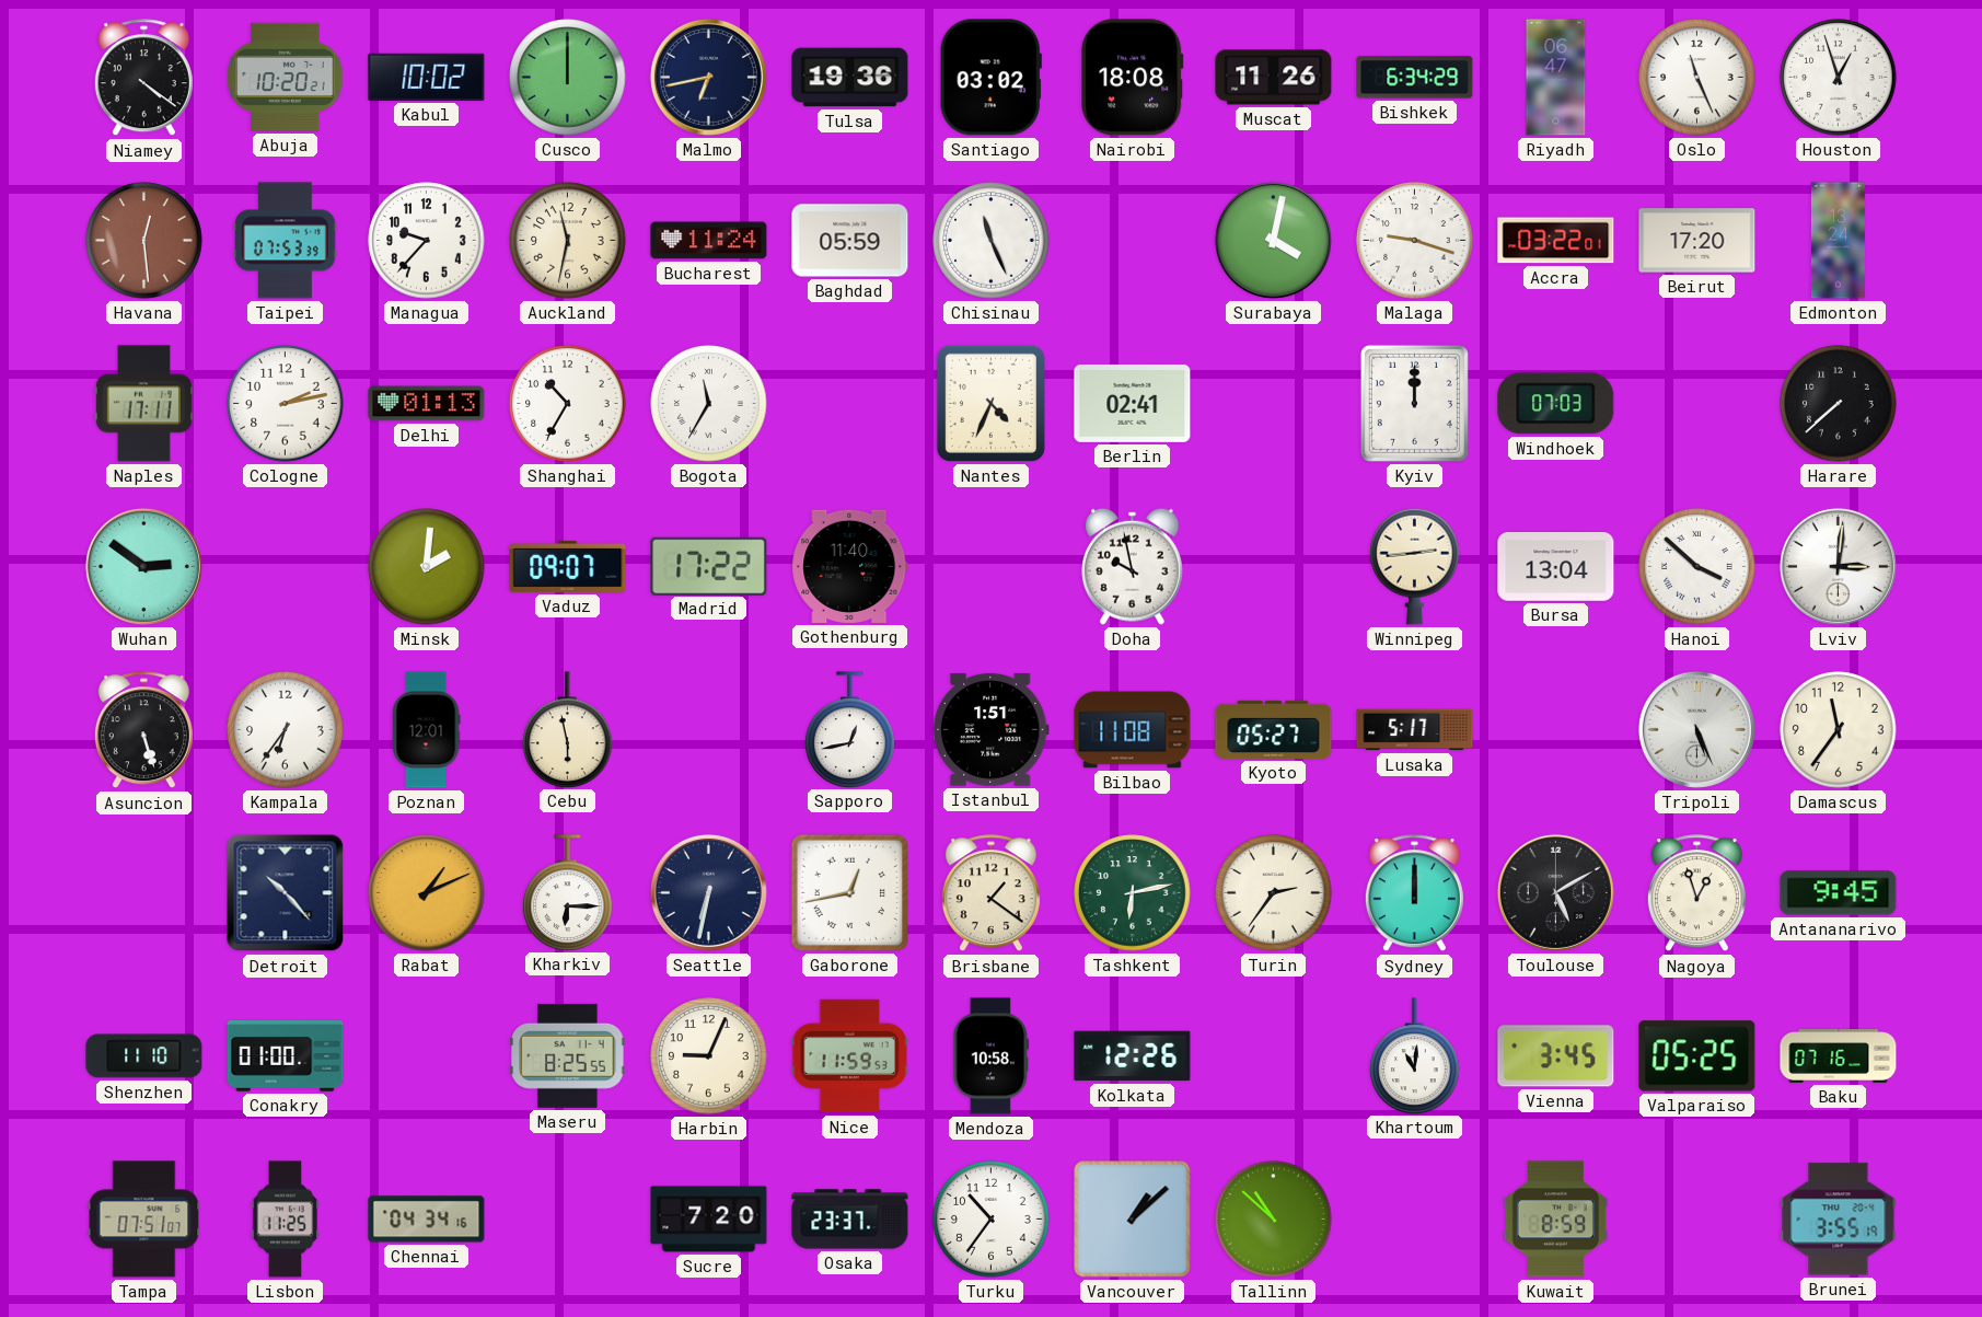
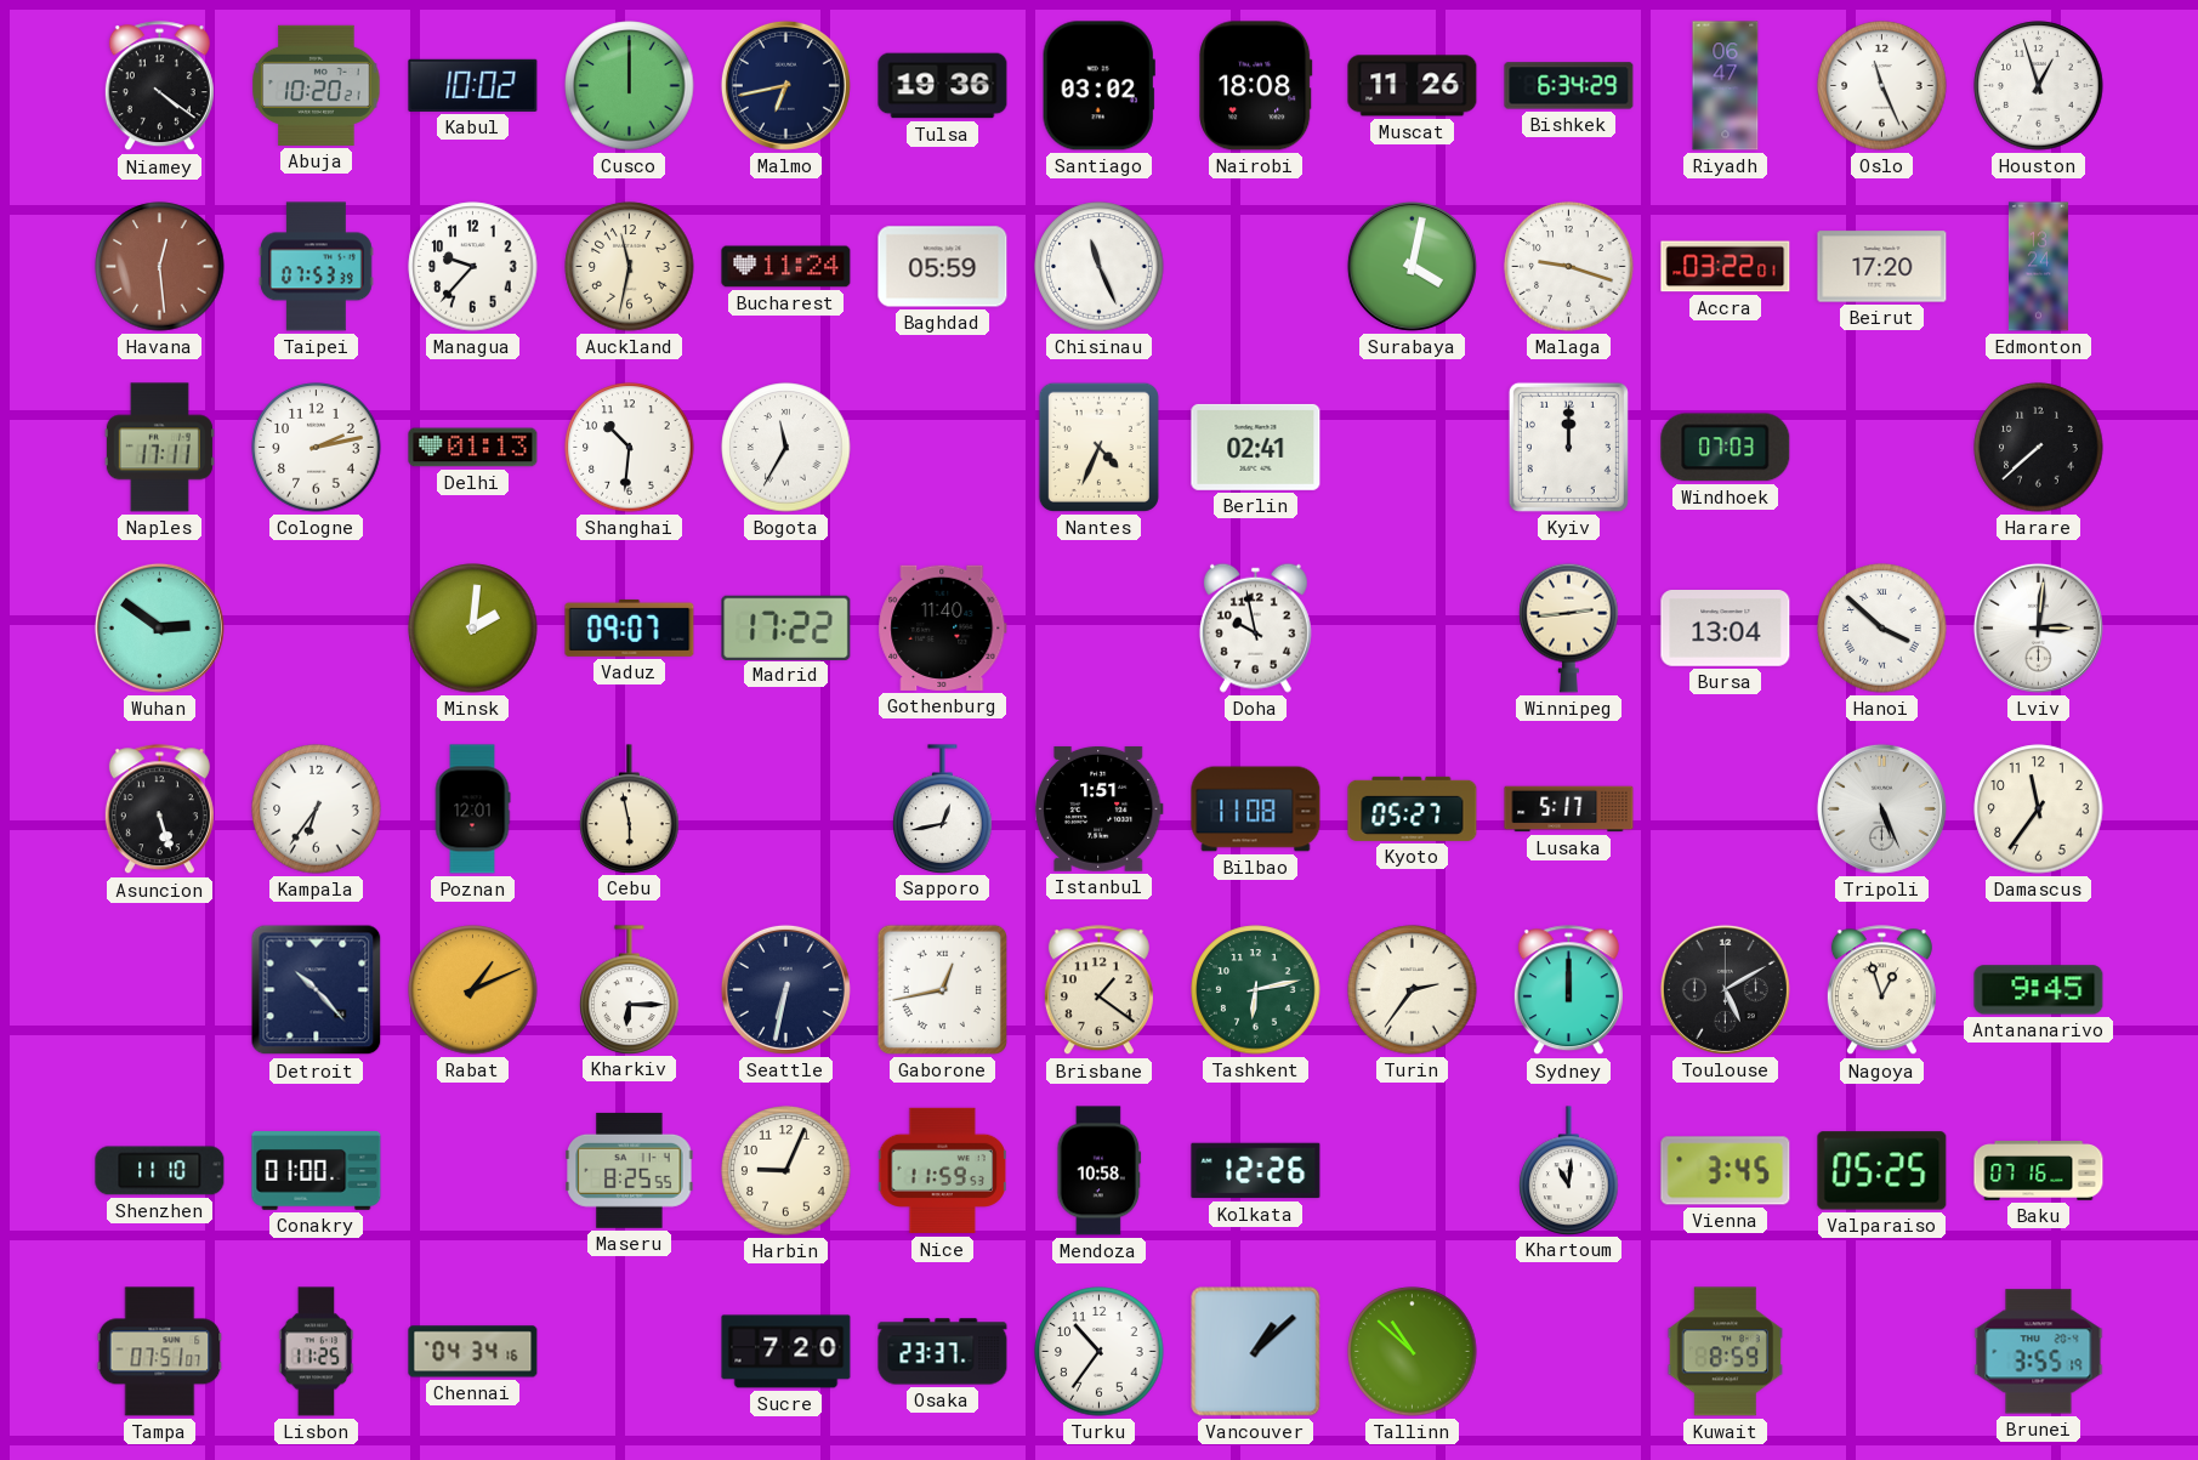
Shanghai: 10:35 -> 10:31 (630, 448)
